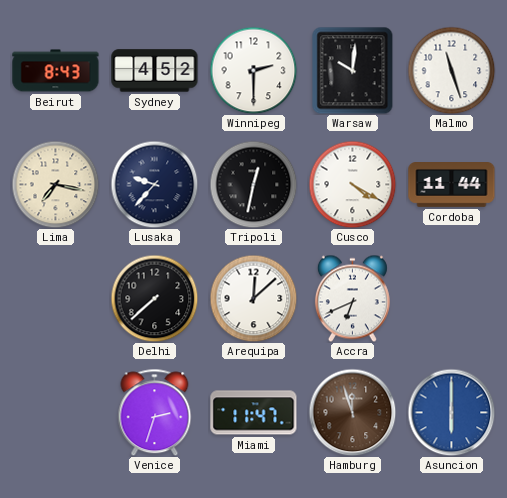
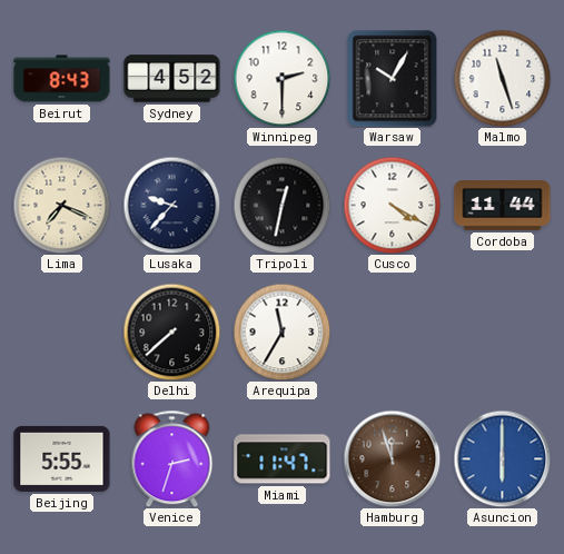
Warsaw: 10:01 -> 10:05 (393, 78)
Lima: 7:17 -> 7:19 (61, 205)
Arequipa: 12:08 -> 11:35 (281, 332)
Accra: 6:41 -> none (352, 298)
Beijing: none -> 5:55 (62, 458)
